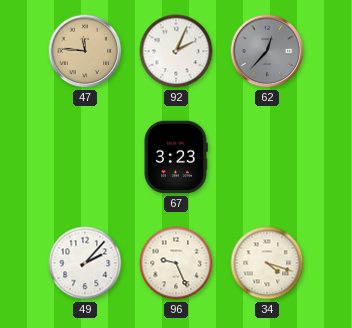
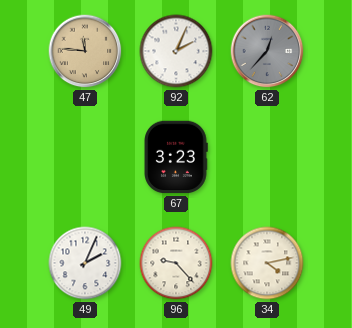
49: 2:07 -> 2:04 (85, 263)
96: 9:26 -> 9:23 (176, 263)
34: 4:18 -> 4:13 (267, 263)
